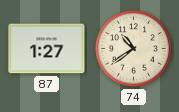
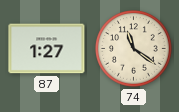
74: 10:39 -> 11:21 (134, 49)
